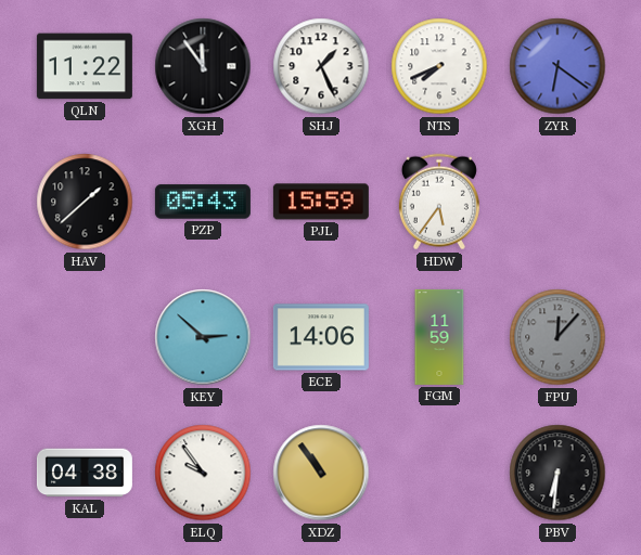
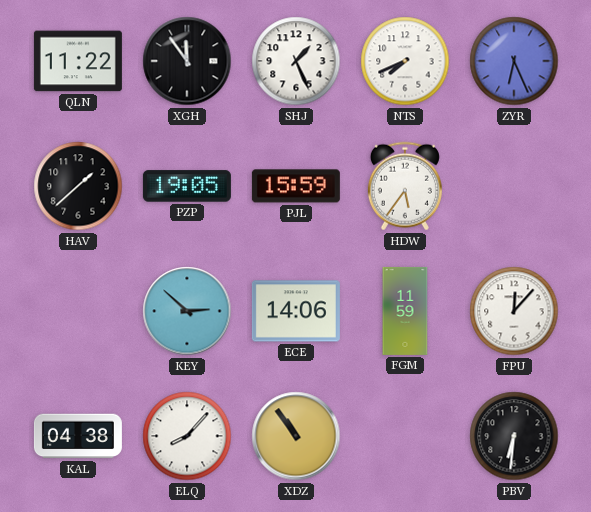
ZYR: 6:21 -> 6:26 (514, 61)
PZP: 05:43 -> 19:05 (187, 186)
FPU dial: grey -> white (514, 311)
ELQ: 9:54 -> 8:07 (187, 436)
